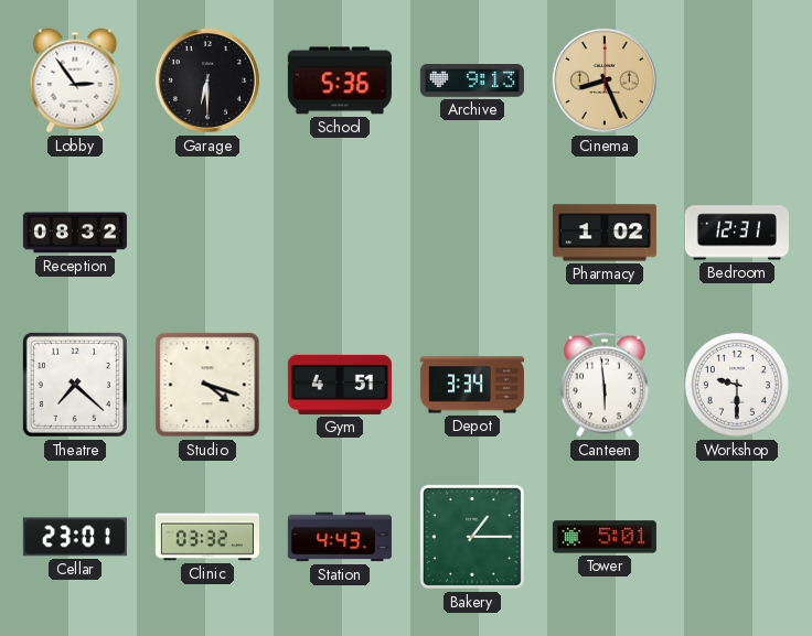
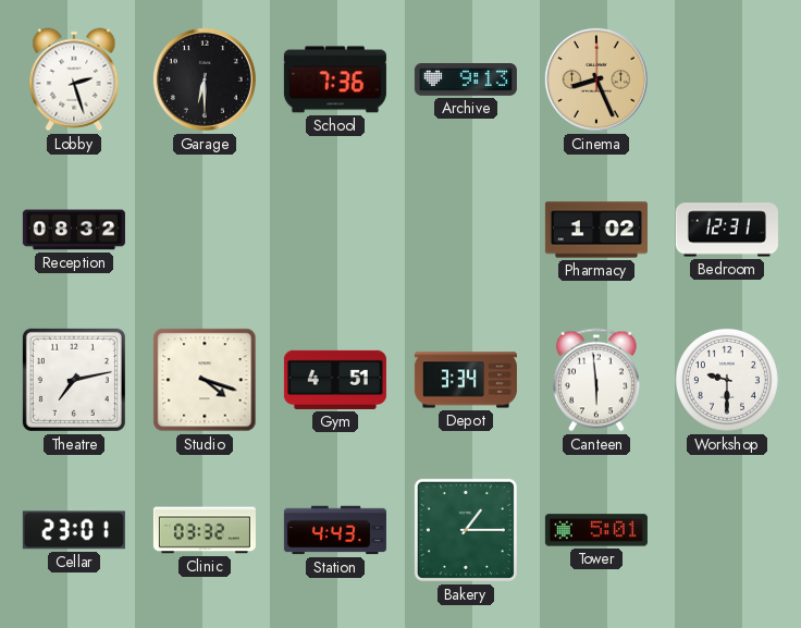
Lobby: 2:54 -> 2:27 (74, 79)
School: 5:36 -> 7:36 (335, 79)
Theatre: 7:22 -> 7:13 (74, 380)
